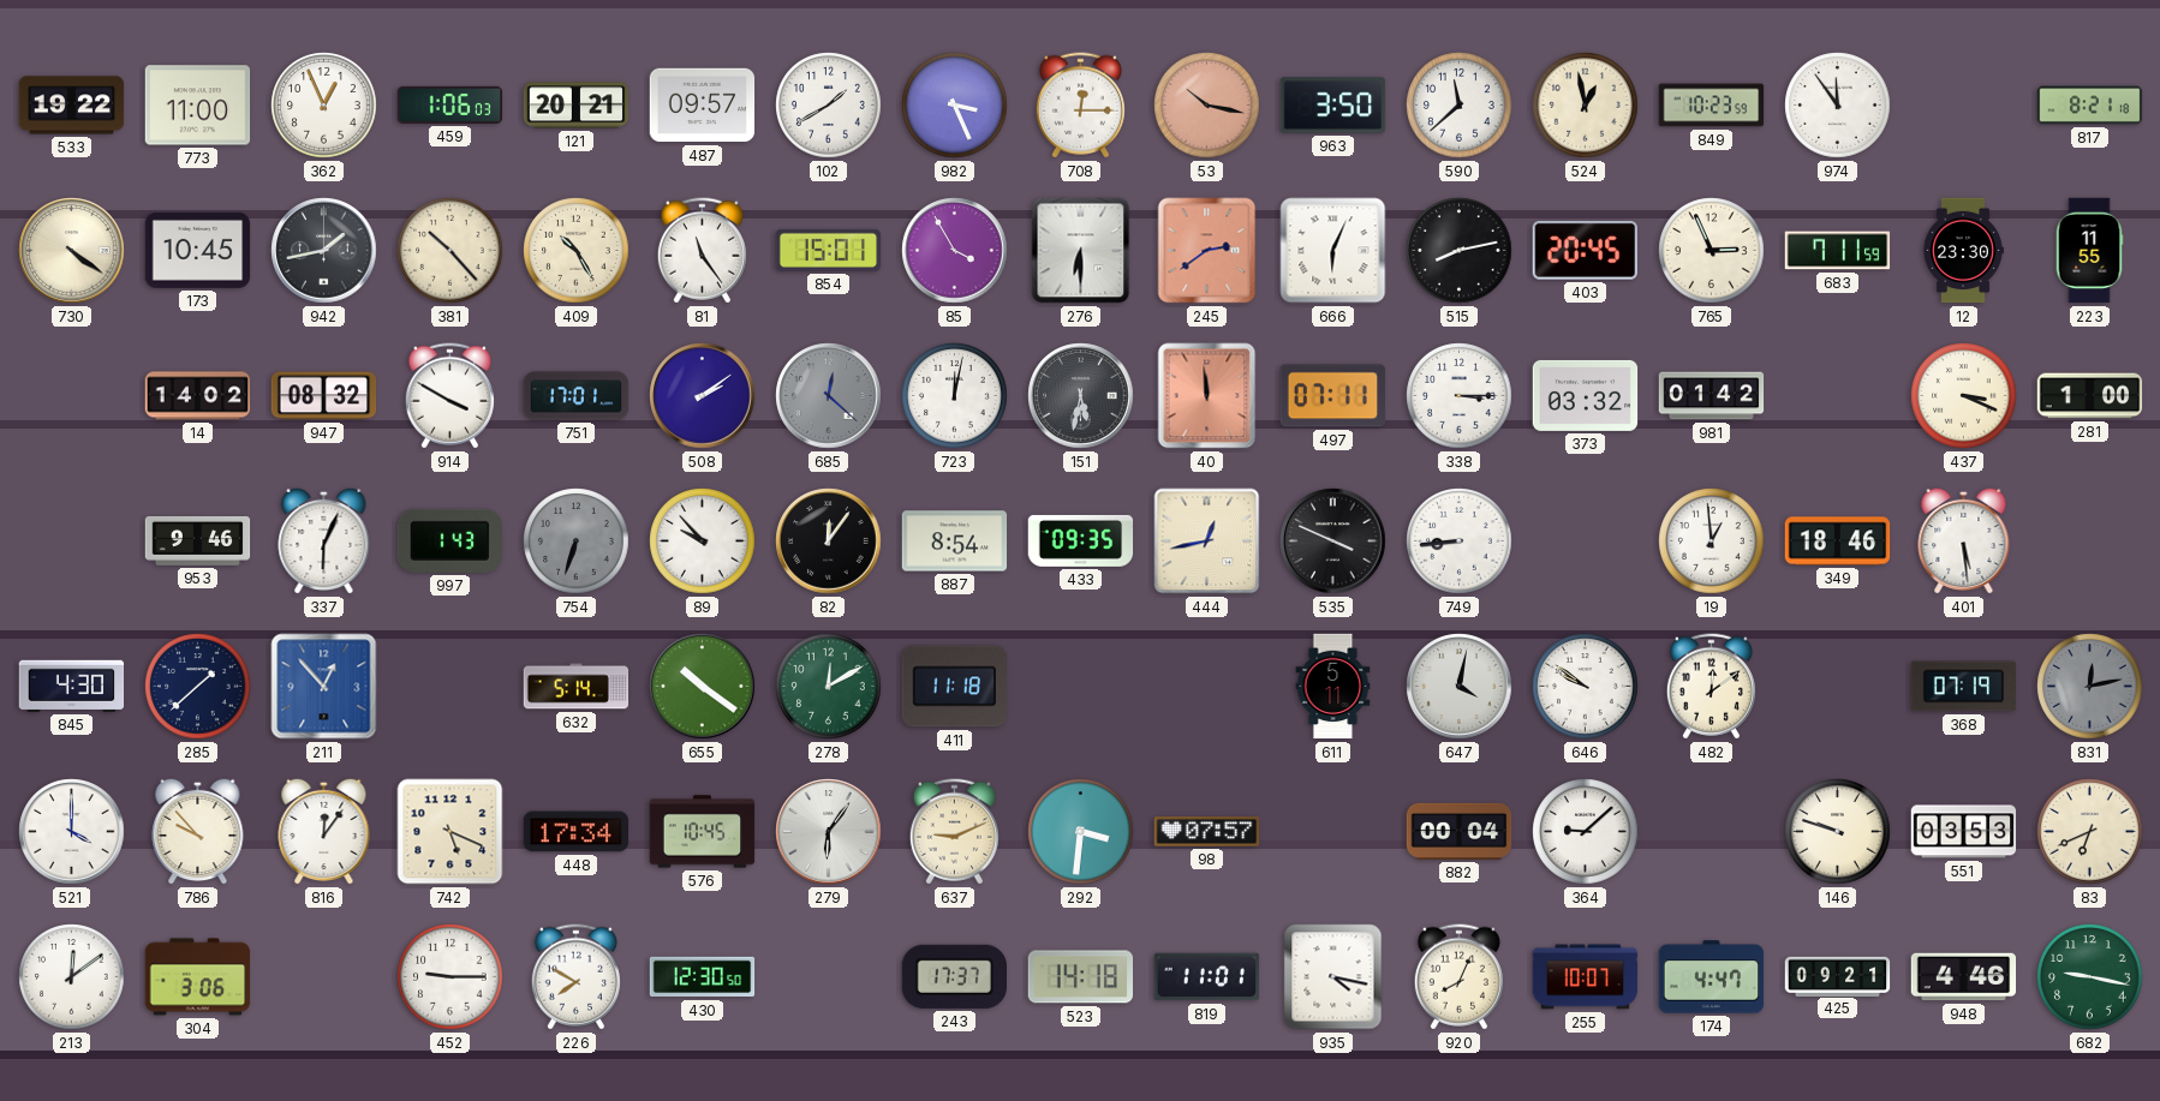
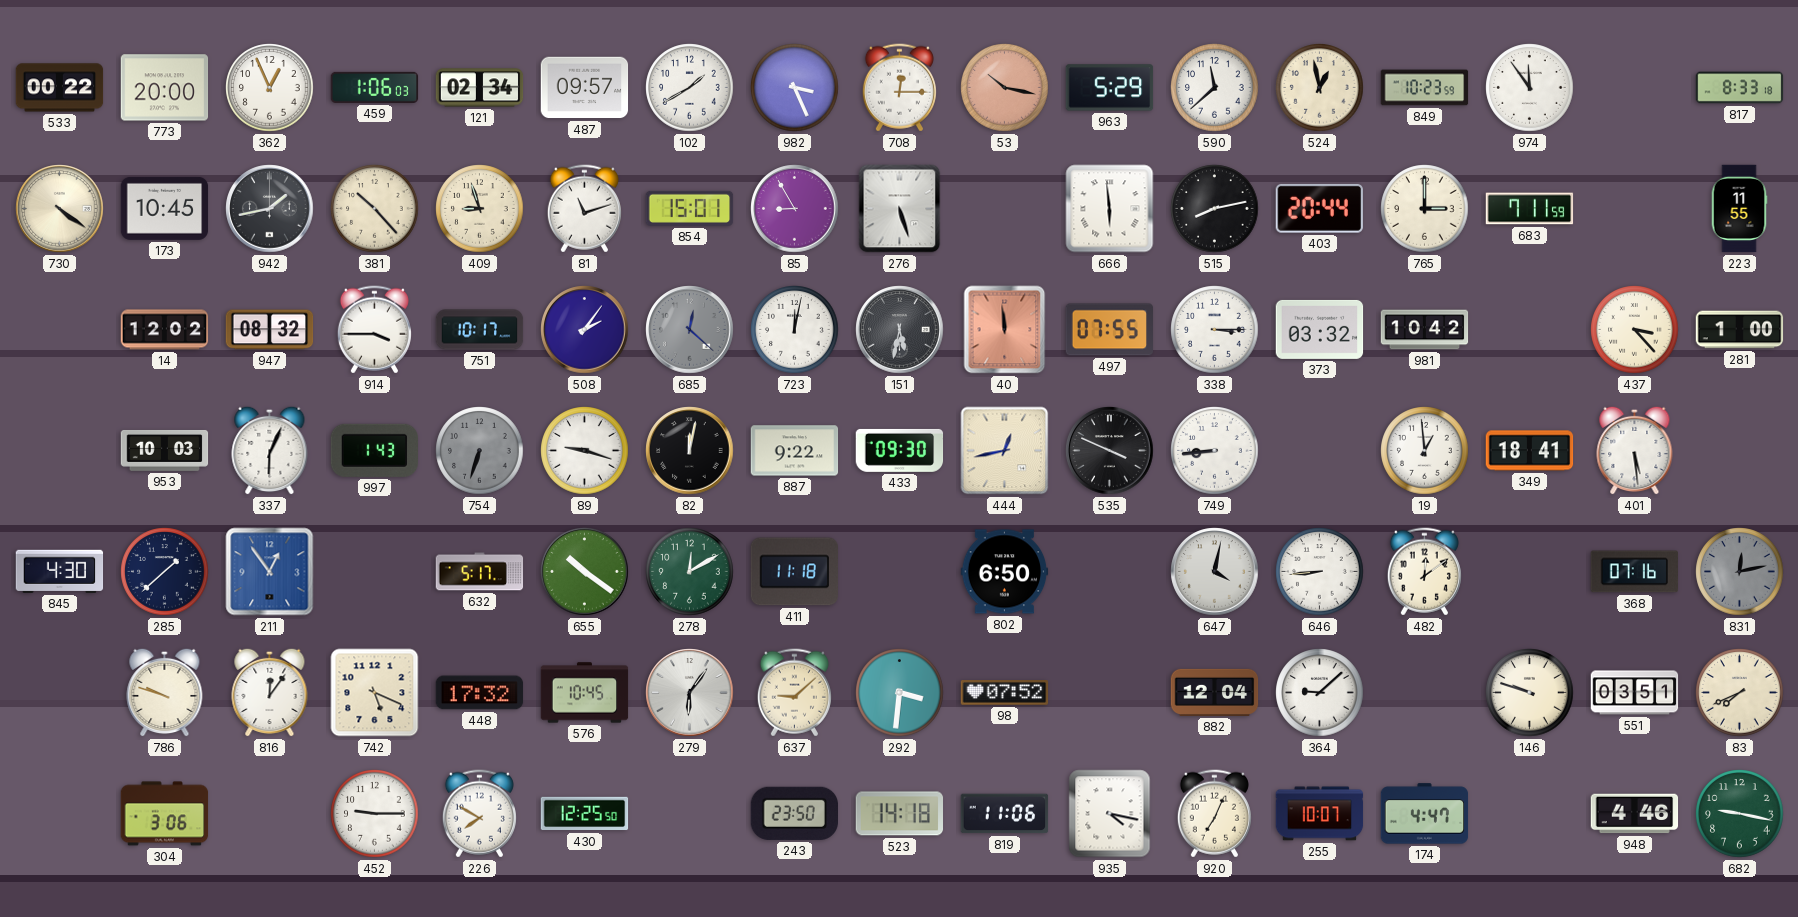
533: 19:22 -> 00:22 (60, 88)
773: 11:00 -> 20:00 (165, 88)
121: 20:21 -> 02:34 (480, 88)
963: 3:50 -> 5:29 (1110, 88)
817: 8:21 -> 8:33 (1740, 88)
409: 10:25 -> 8:57 (480, 209)
81: 11:24 -> 11:12 (584, 209)
85: 3:55 -> 8:55 (795, 209)
276: 6:30 -> 5:27 (900, 209)
245: 2:39 -> none (1207, 251)
666: 6:04 -> 5:59 (1110, 209)
403: 20:45 -> 20:44 (1319, 208)
765: 2:56 -> 3:00 (1425, 209)
12: 23:30 -> none (1963, 251)
14: 14:02 -> 12:02 (165, 330)
914: 3:50 -> 3:45 (374, 330)
751: 17:01 -> 10:17 (480, 330)
508: 2:09 -> 2:06 (585, 330)
497: 07:11 -> 07:55 (1110, 330)
981: 01:42 -> 10:42 (1425, 330)
437: 3:19 -> 3:23 (1635, 330)
953: 9:46 -> 10:03 (165, 451)
89: 9:53 -> 9:18 (585, 451)
82: 12:06 -> 12:02 (690, 451)
887: 8:54 -> 9:22 (795, 451)
433: 09:35 -> 09:30 (900, 450)
349: 18:46 -> 18:41 (1530, 451)
211: 12:53 -> 12:54 (270, 572)
632: 5:14 -> 5:17 (480, 572)
802: none -> 6:50 (1005, 572)
611: 5:11 -> none (1333, 687)
646: 9:51 -> 8:44 (1320, 572)
368: 07:19 -> 07:16 (1635, 572)
521: 4:00 -> none (72, 832)
786: 9:53 -> 9:48 (165, 692)
448: 17:34 -> 17:32 (480, 693)
637: 9:11 -> 9:08 (794, 693)
98: 07:57 -> 07:52 (1005, 693)
882: 00:04 -> 12:04 (1215, 692)
551: 03:53 -> 03:51 (1635, 693)
83: 6:41 -> 7:41 (1740, 693)
213: 12:09 -> none (72, 977)
430: 12:30 -> 12:25 (585, 814)
243: 17:37 -> 23:50 (794, 813)
819: 11:01 -> 11:06 (1005, 814)
920: 8:04 -> 7:04 (1214, 814)
425: 09:21 -> none (1838, 976)
